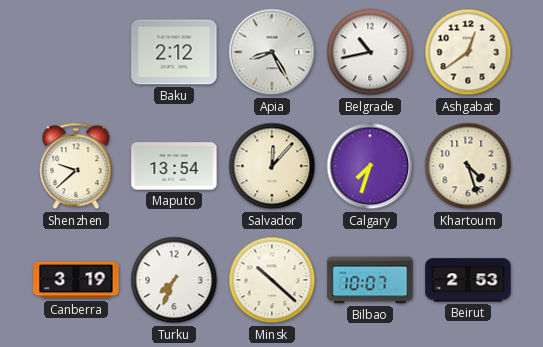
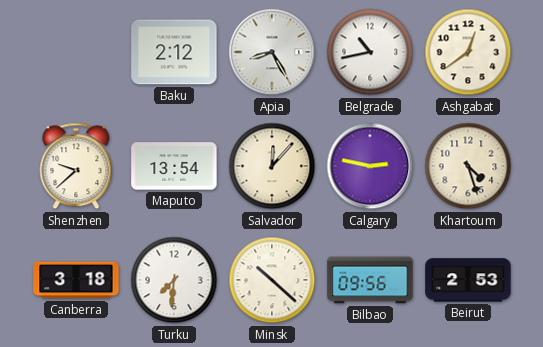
Calgary: 7:33 -> 2:47 (370, 166)
Canberra: 3:19 -> 3:18 (76, 280)
Turku: 7:34 -> 7:31 (174, 280)
Bilbao: 10:07 -> 09:56 (370, 280)
